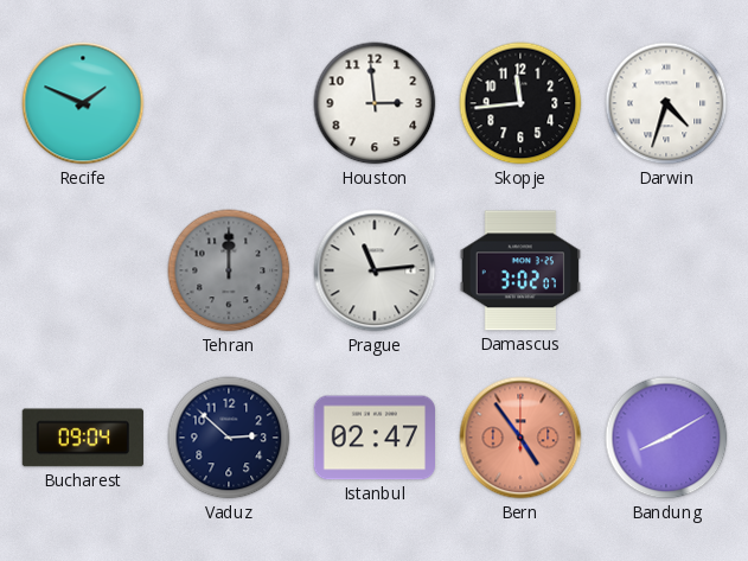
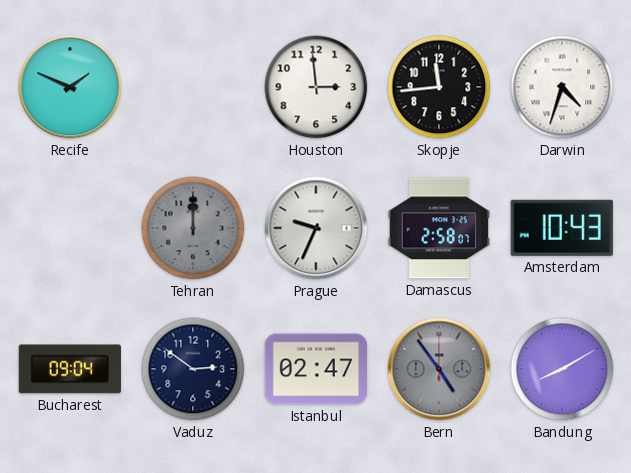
Prague: 11:14 -> 9:34 (316, 228)
Damascus: 3:02 -> 2:58 (439, 228)
Amsterdam: none -> 10:43 (562, 228)
Vaduz: 2:52 -> 2:51 (193, 369)
Bern dial: salmon -> grey (439, 369)
